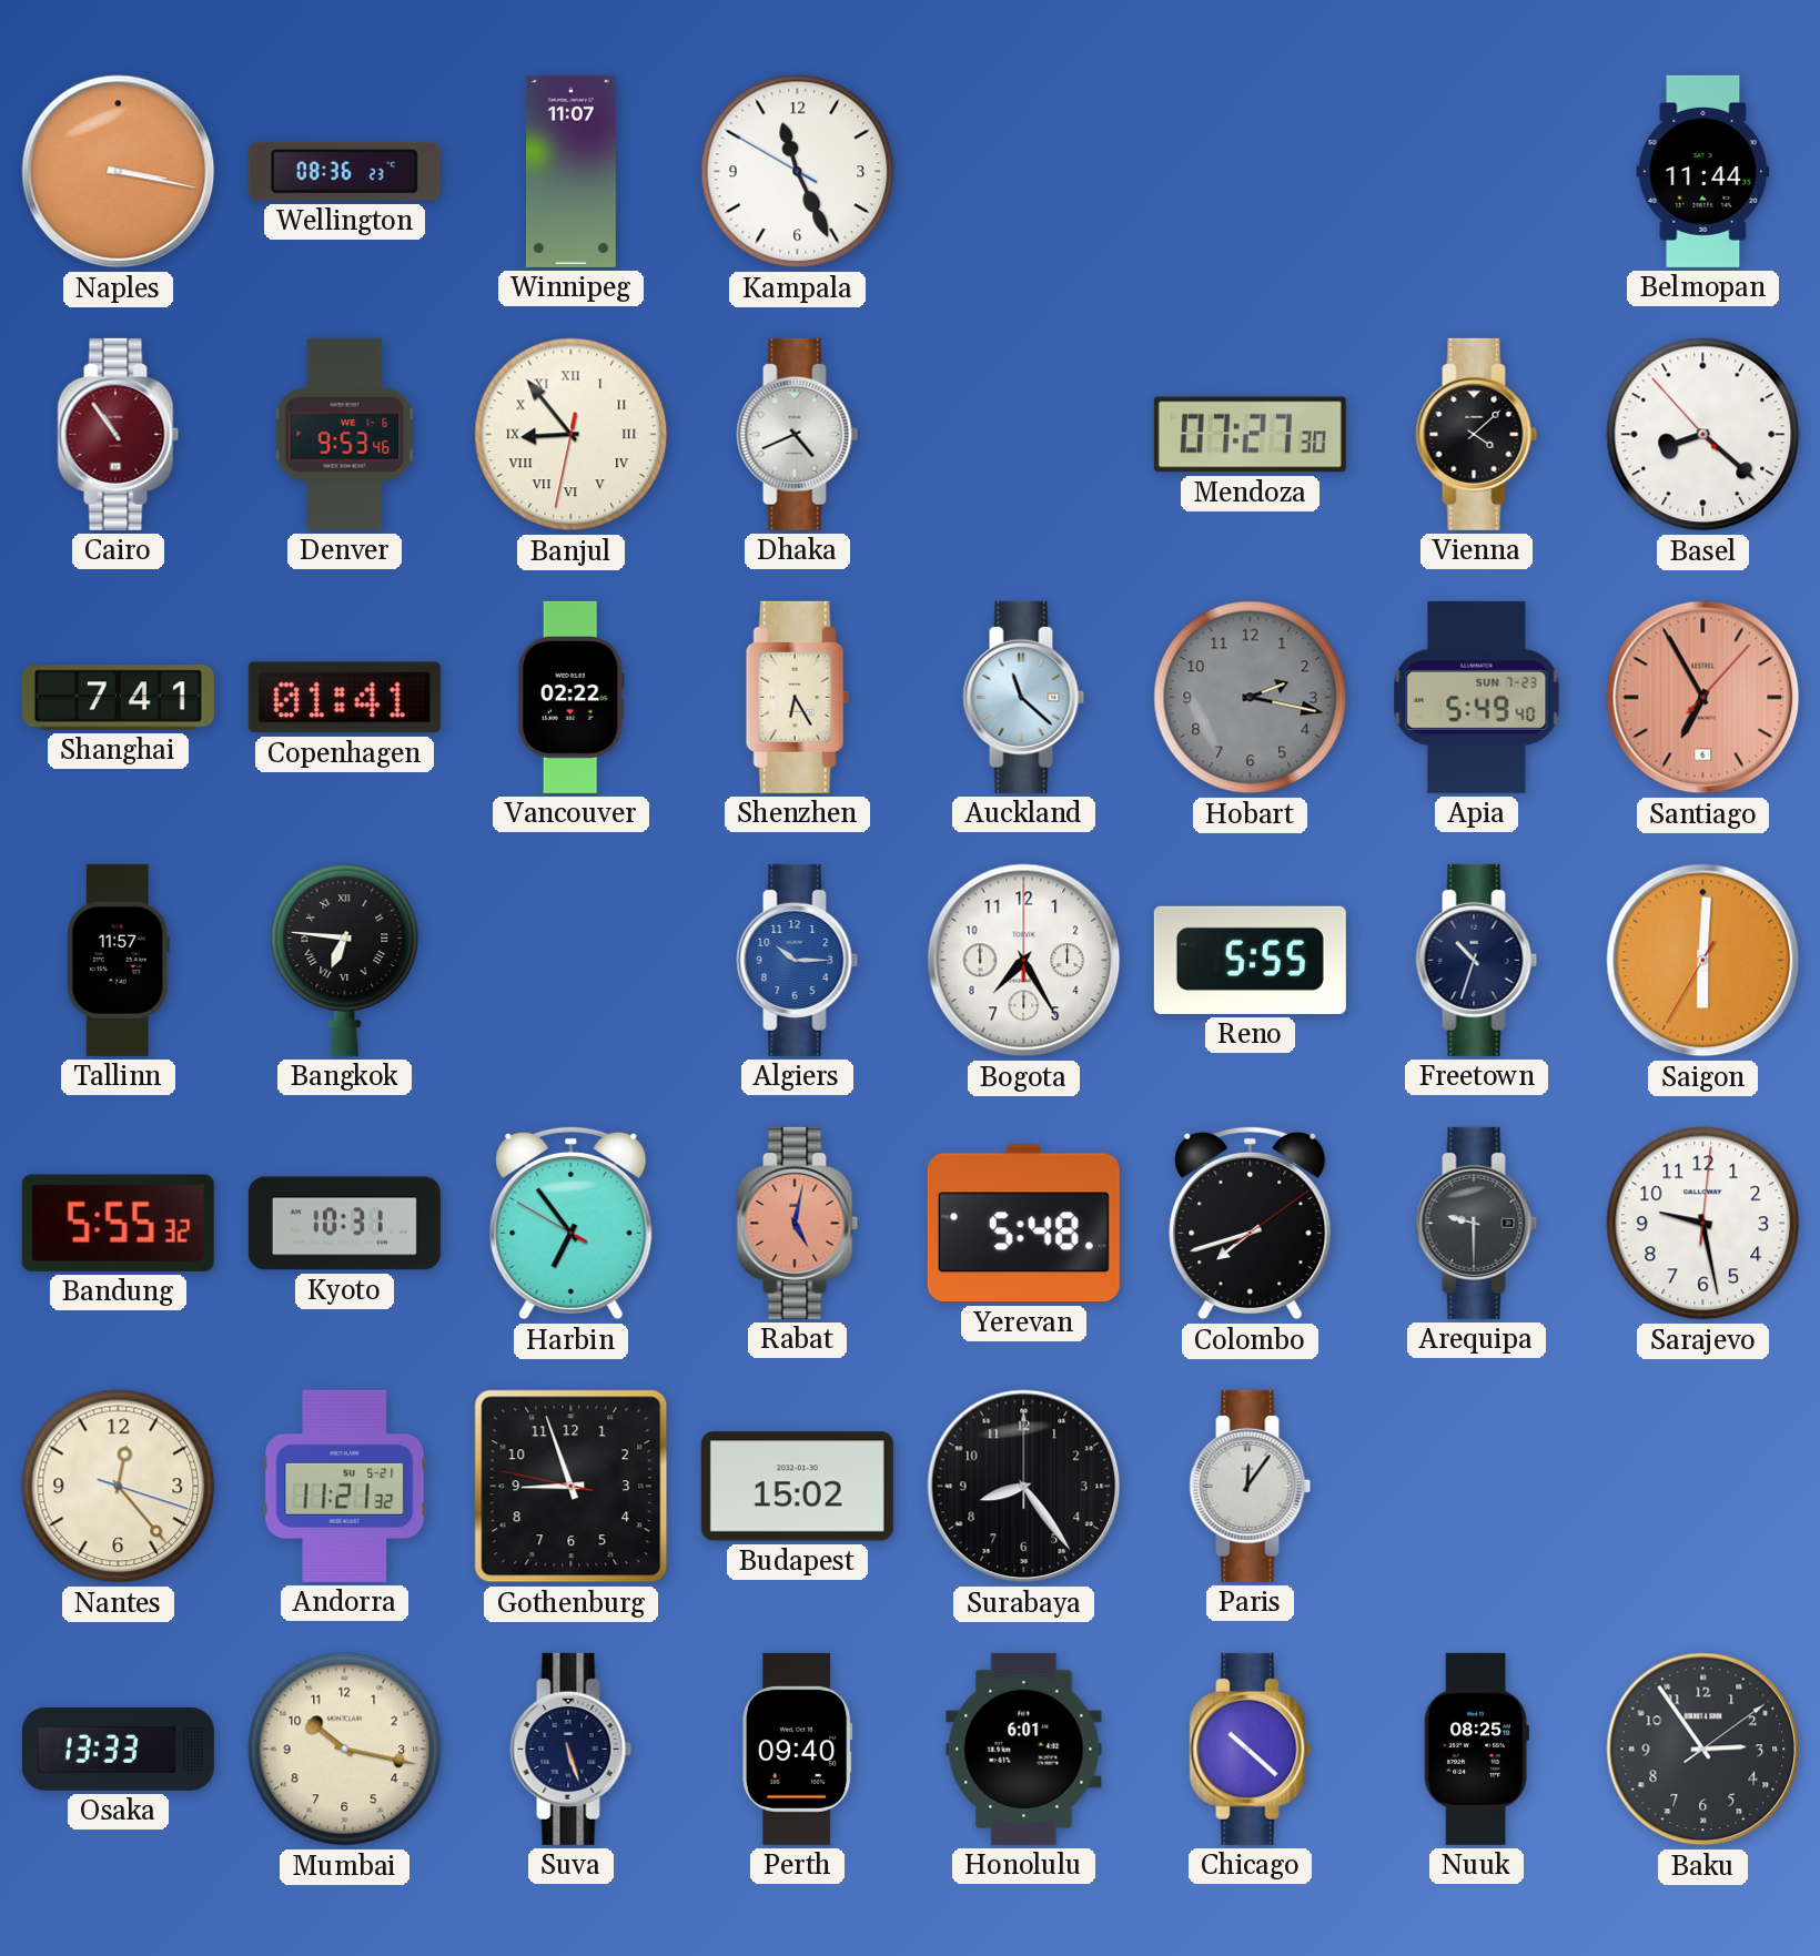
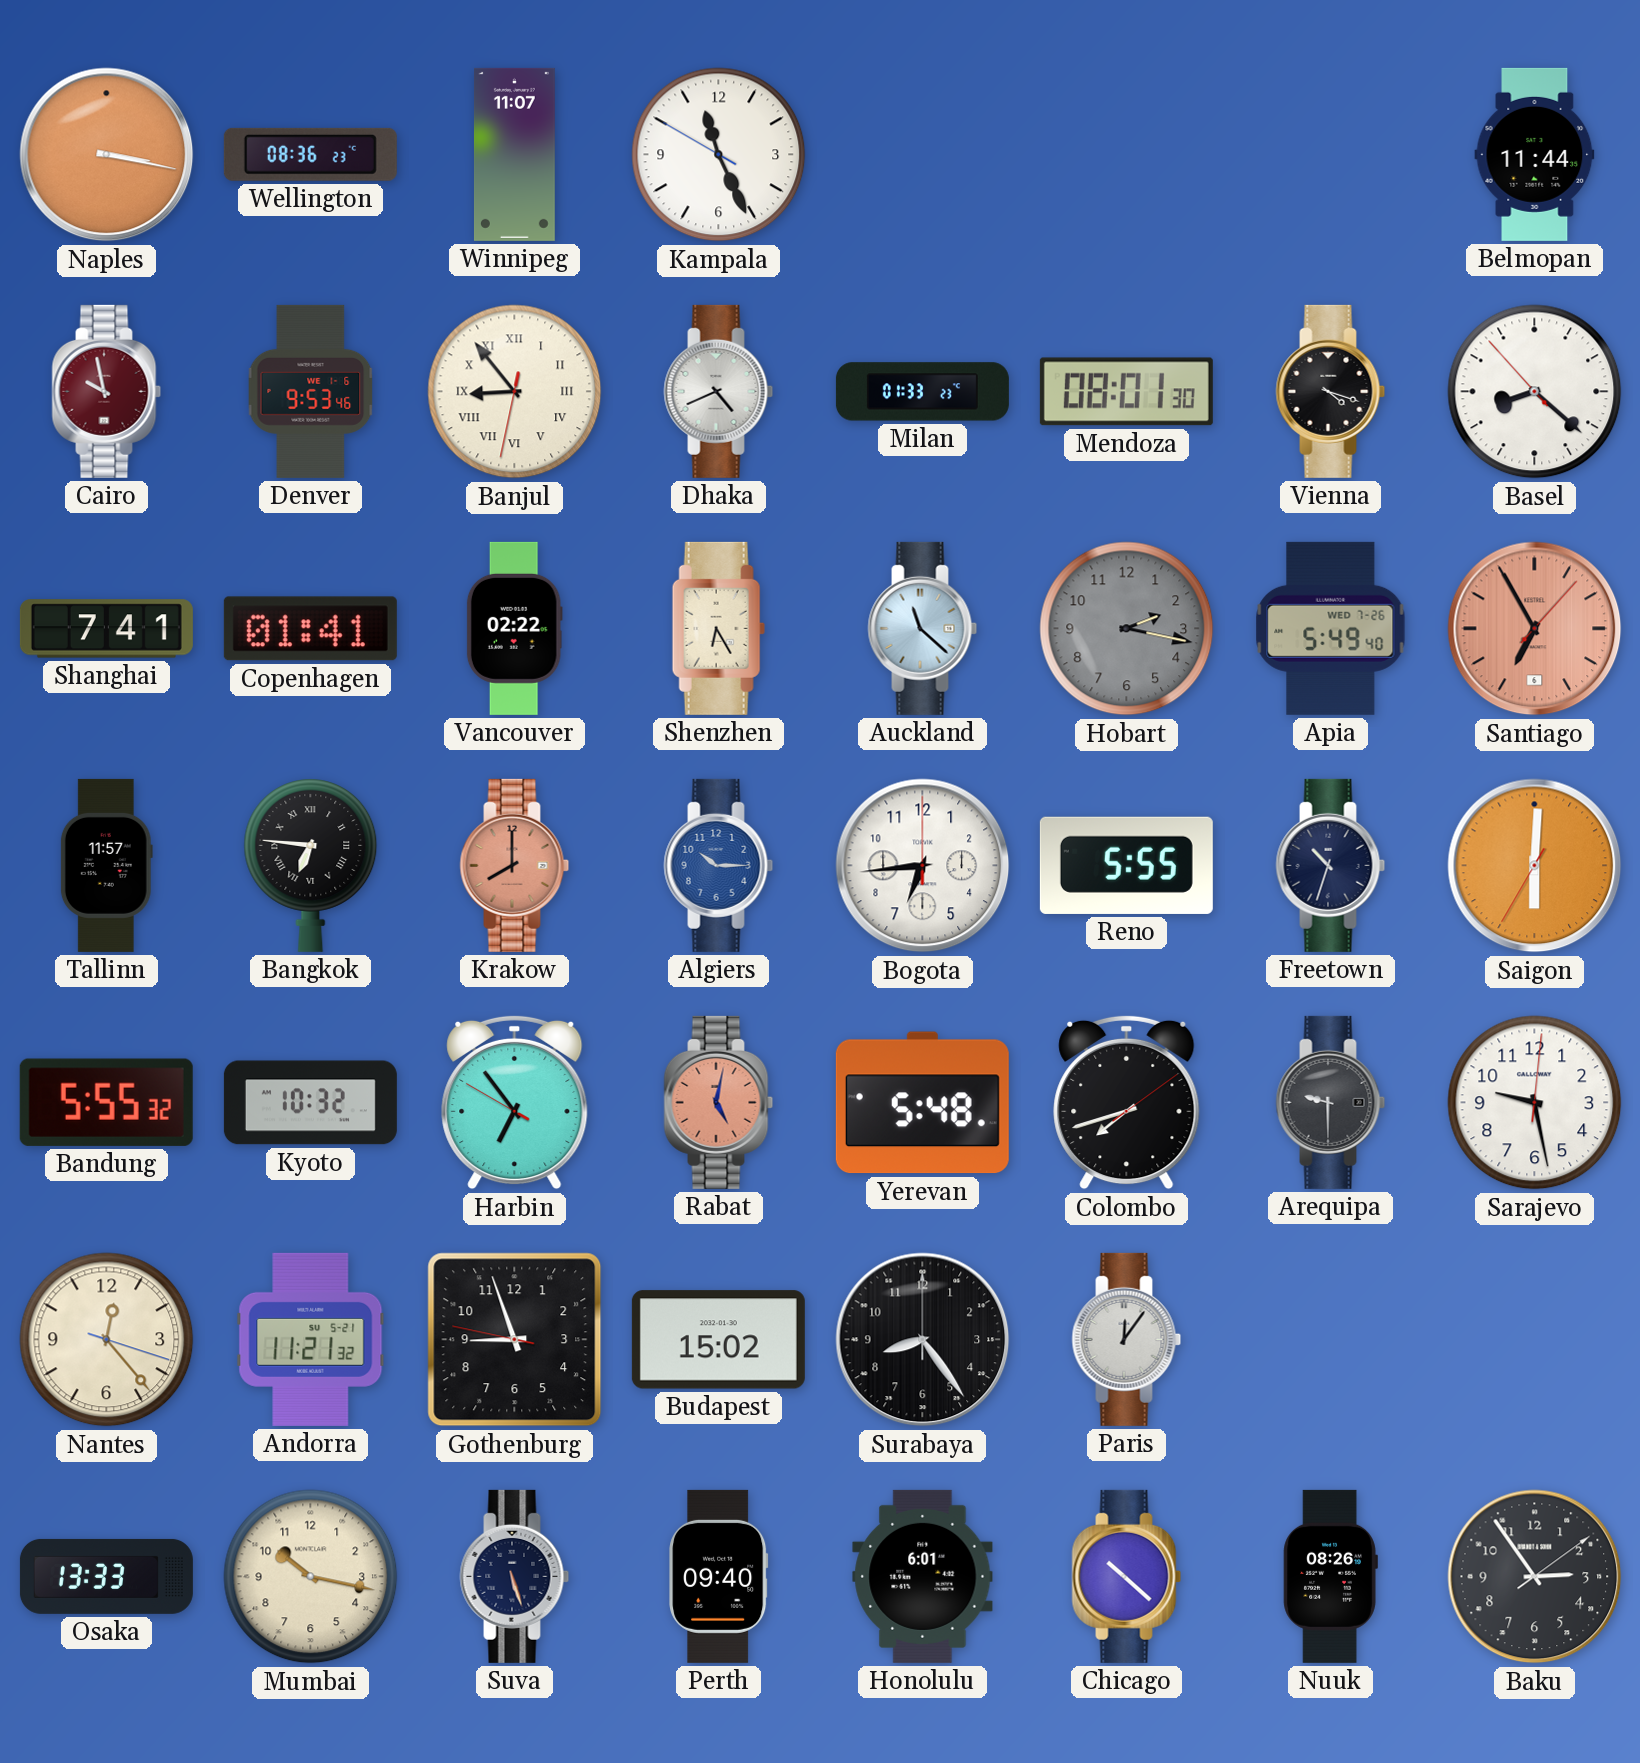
Cairo: 10:54 -> 9:58 (107, 391)
Milan: none -> 01:33 (922, 392)
Mendoza: 07:27 -> 08:01 (1126, 392)
Vienna: 4:08 -> 4:18 (1331, 391)
Apia date: SUN 7-23 -> WED 7-26 (1331, 628)
Krakow: none -> 8:00 (515, 865)
Bogota: 7:25 -> 6:44 (923, 866)
Kyoto: 10:31 -> 10:32 (310, 1103)
Nuuk: 08:25 -> 08:26 (1330, 1576)
